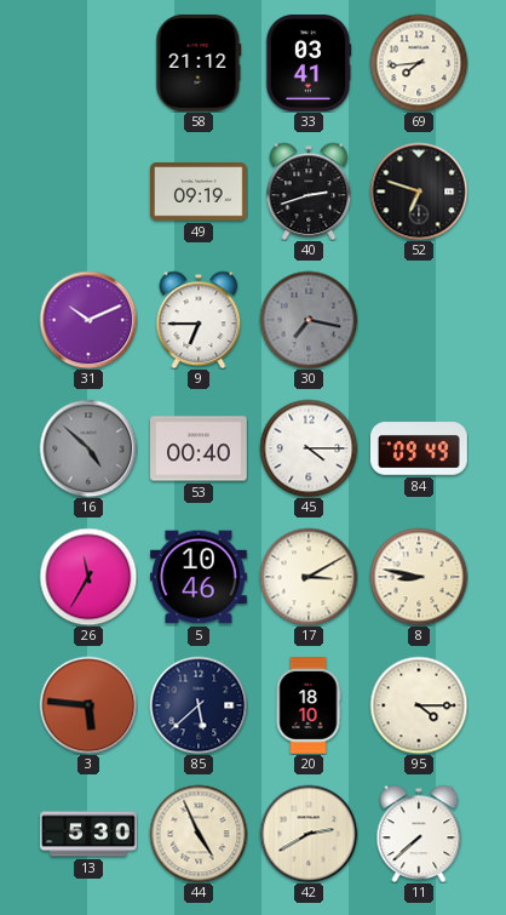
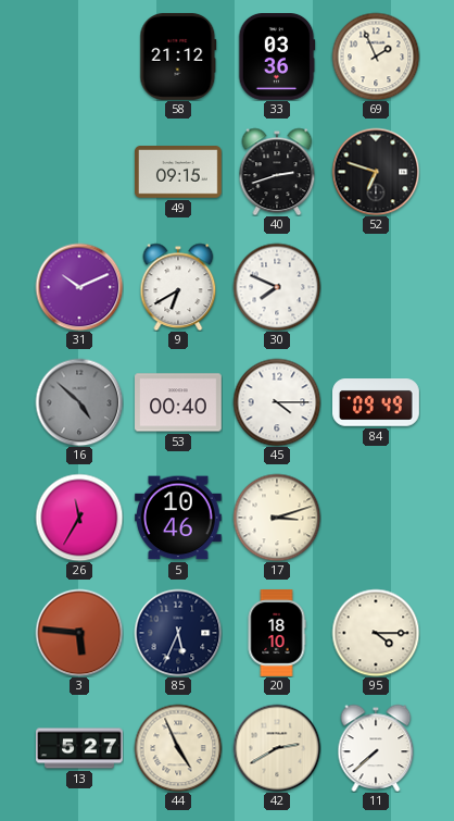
33: 03:41 -> 03:36 (277, 58)
69: 7:44 -> 1:56 (376, 57)
49: 09:19 -> 09:15 (178, 173)
9: 6:45 -> 6:40 (178, 287)
30: 7:17 -> 7:49 (277, 287)
30 dial: grey -> white (277, 287)
17: 3:10 -> 3:12 (277, 518)
8: 8:47 -> none (419, 577)
85: 5:38 -> 5:34 (178, 633)
13: 5:30 -> 5:27 (80, 748)
